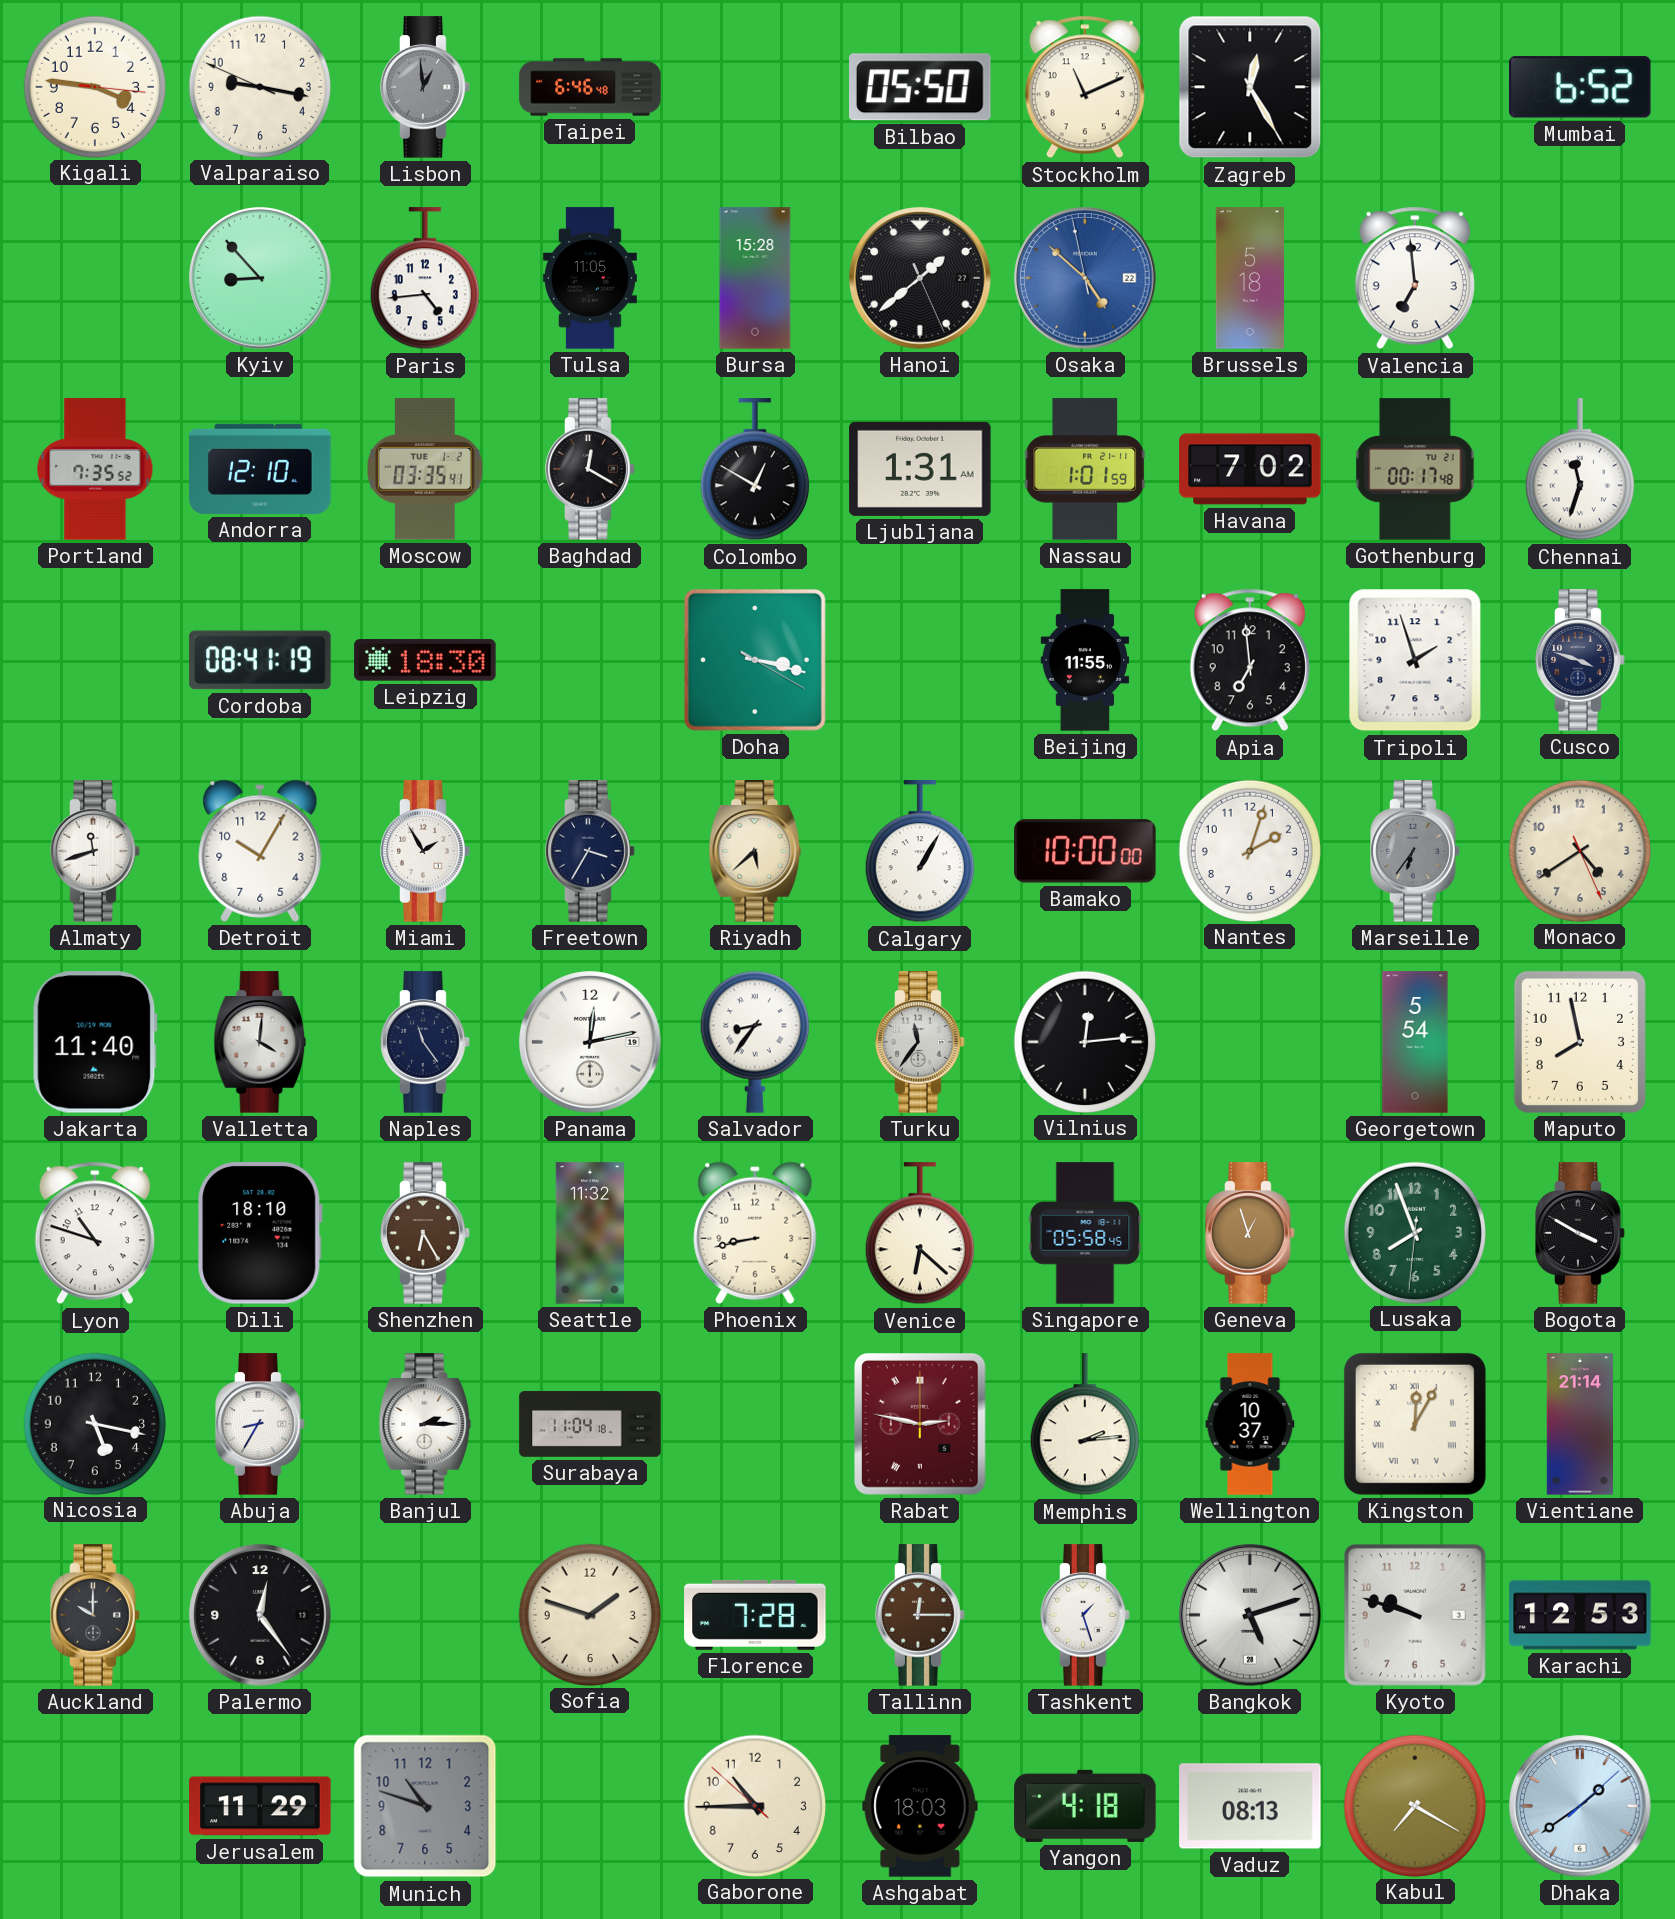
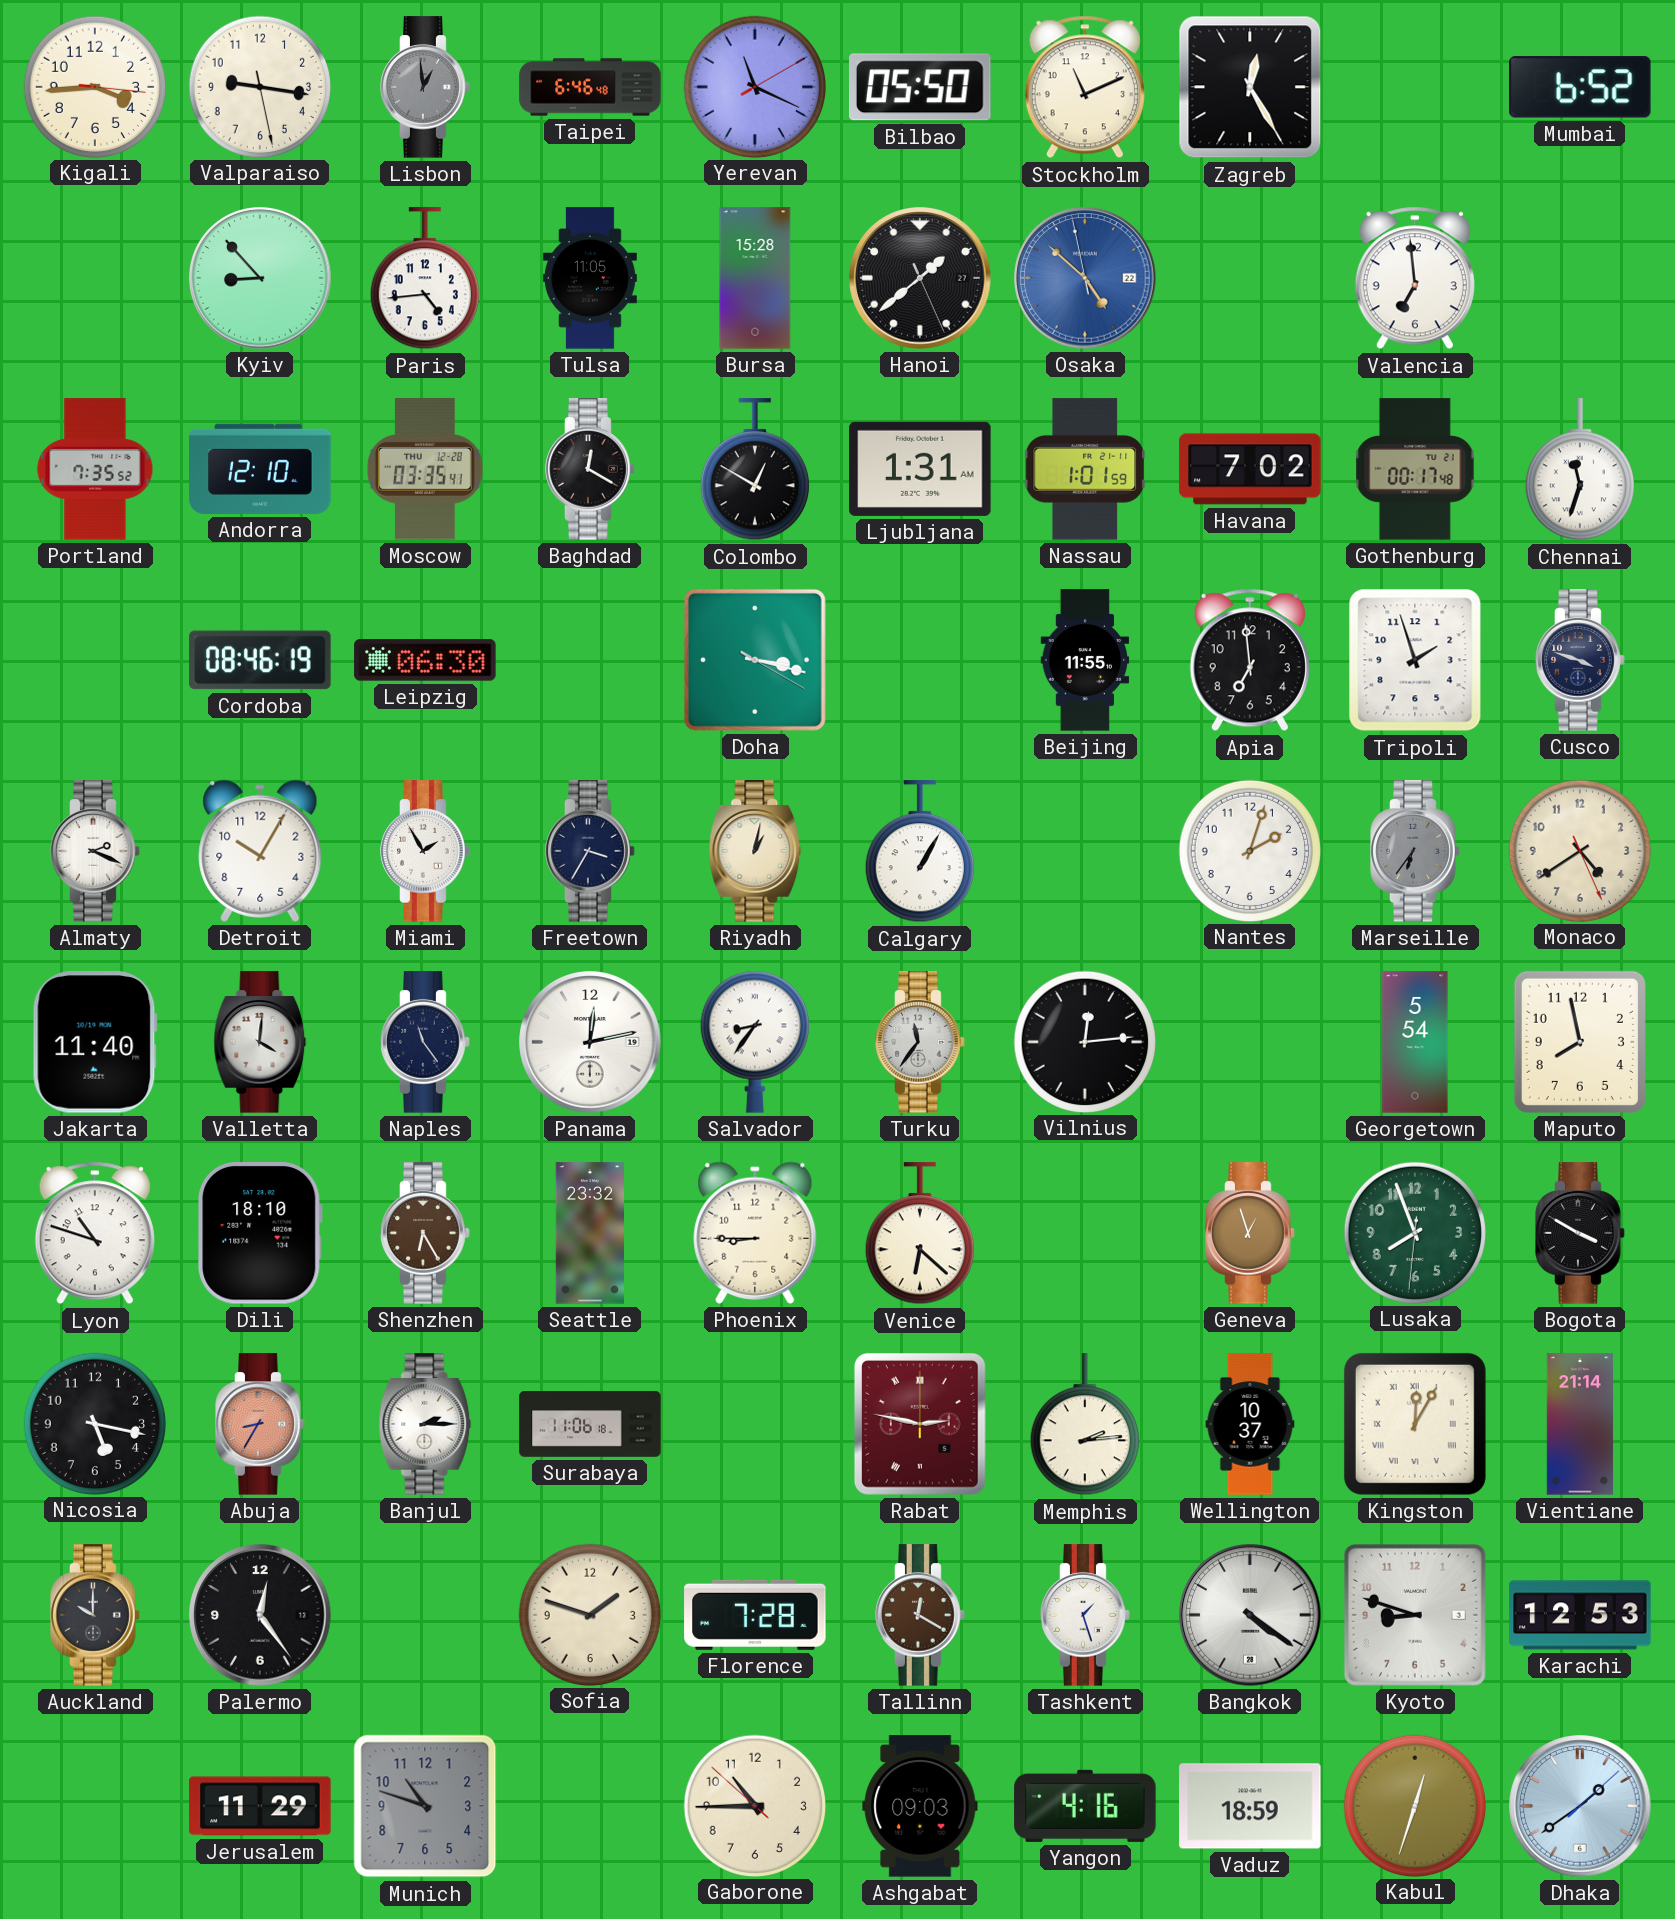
Kigali: 3:46 -> 3:44 (94, 86)
Valparaiso: 9:16:49 -> 9:16:28 (259, 86)
Yerevan: none -> 11:19 (754, 86)
Brussels: 5:18 -> none (1250, 278)
Moscow date: TUE 1-2 -> THU 12-28 (425, 469)
Cordoba: 08:41 -> 08:46 (260, 660)
Leipzig: 18:30 -> 06:30 (425, 660)
Almaty: 11:42 -> 2:19 (95, 851)
Riyadh: 5:38 -> 1:02 (755, 851)
Bamako: 10:00 -> none (1085, 851)
Seattle: 11:32 -> 23:32 (590, 1233)
Phoenix: 8:43 -> 8:45 (755, 1233)
Singapore: 05:58 -> none (1085, 1233)
Abuja dial: white -> salmon (260, 1424)
Surabaya: 11:04 -> 11:06 (590, 1424)
Tallinn: 12:15 -> 12:20 (920, 1615)
Bangkok: 5:12 -> 4:21 (1250, 1615)
Kyoto: 9:48 -> 8:48 (1415, 1615)
Ashgabat: 18:03 -> 09:03 (920, 1806)
Yangon: 4:18 -> 4:16 (1085, 1806)
Vaduz: 08:13 -> 18:59 (1250, 1806)
Kabul: 7:20 -> 12:33 (1414, 1805)
